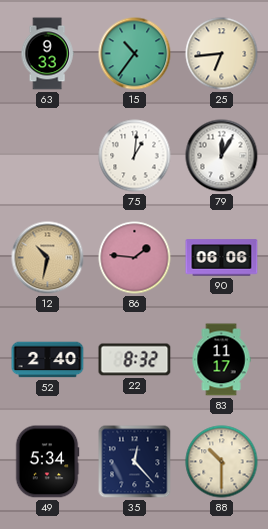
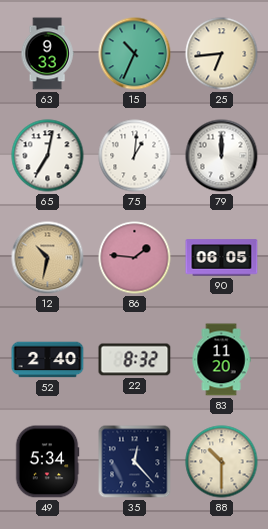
15: 10:36 -> 10:34 (135, 54)
65: none -> 7:02 (48, 156)
79: 12:05 -> 12:00 (222, 156)
90: 06:06 -> 06:05 (222, 258)
83: 11:17 -> 11:20 (221, 360)
